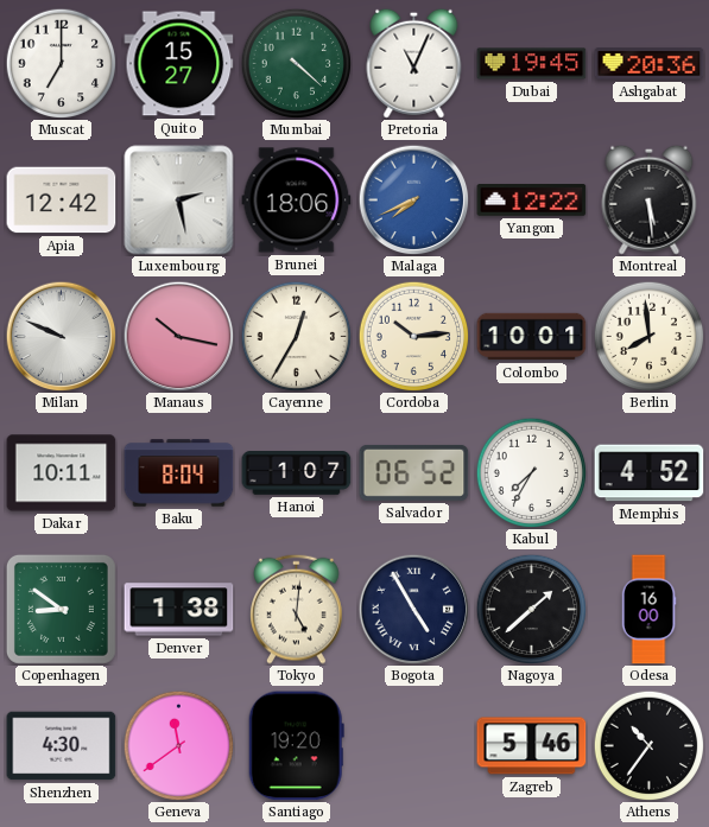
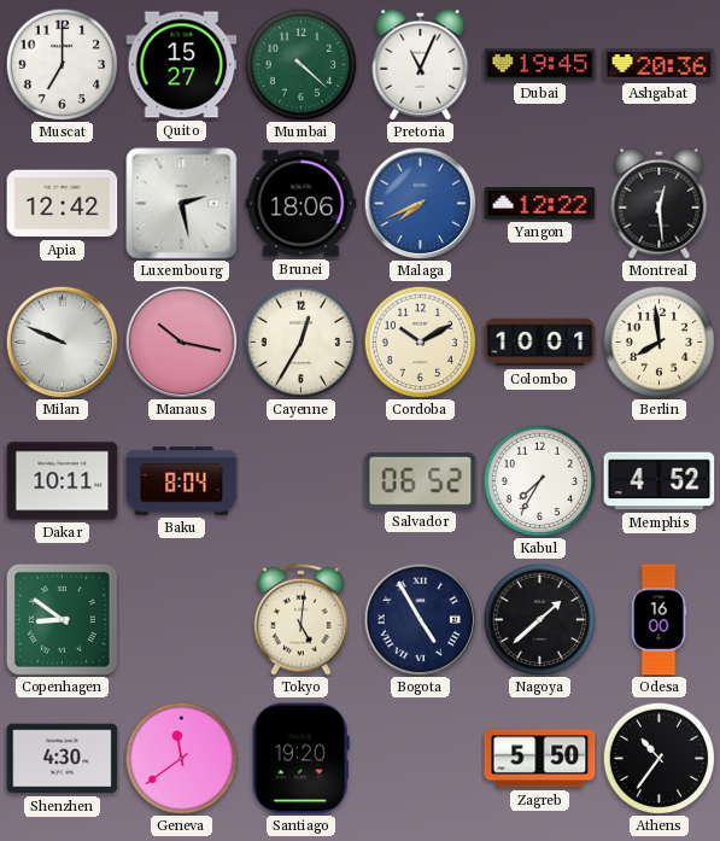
Montreal: 5:29 -> 12:29 (660, 203)
Cordoba: 10:14 -> 10:10 (420, 341)
Hanoi: 1:07 -> none (297, 473)
Denver: 1:38 -> none (179, 610)
Zagreb: 5:46 -> 5:50 (540, 759)
